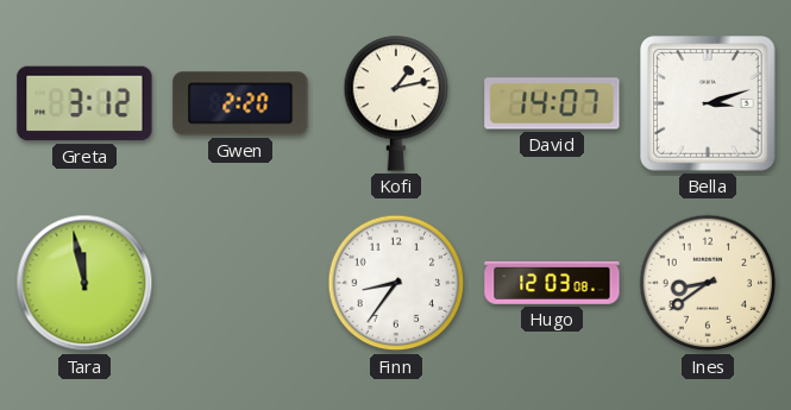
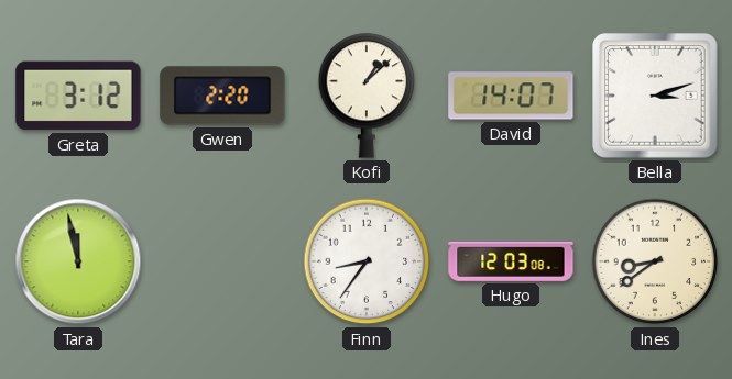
Kofi: 1:13 -> 1:08 (367, 96)
